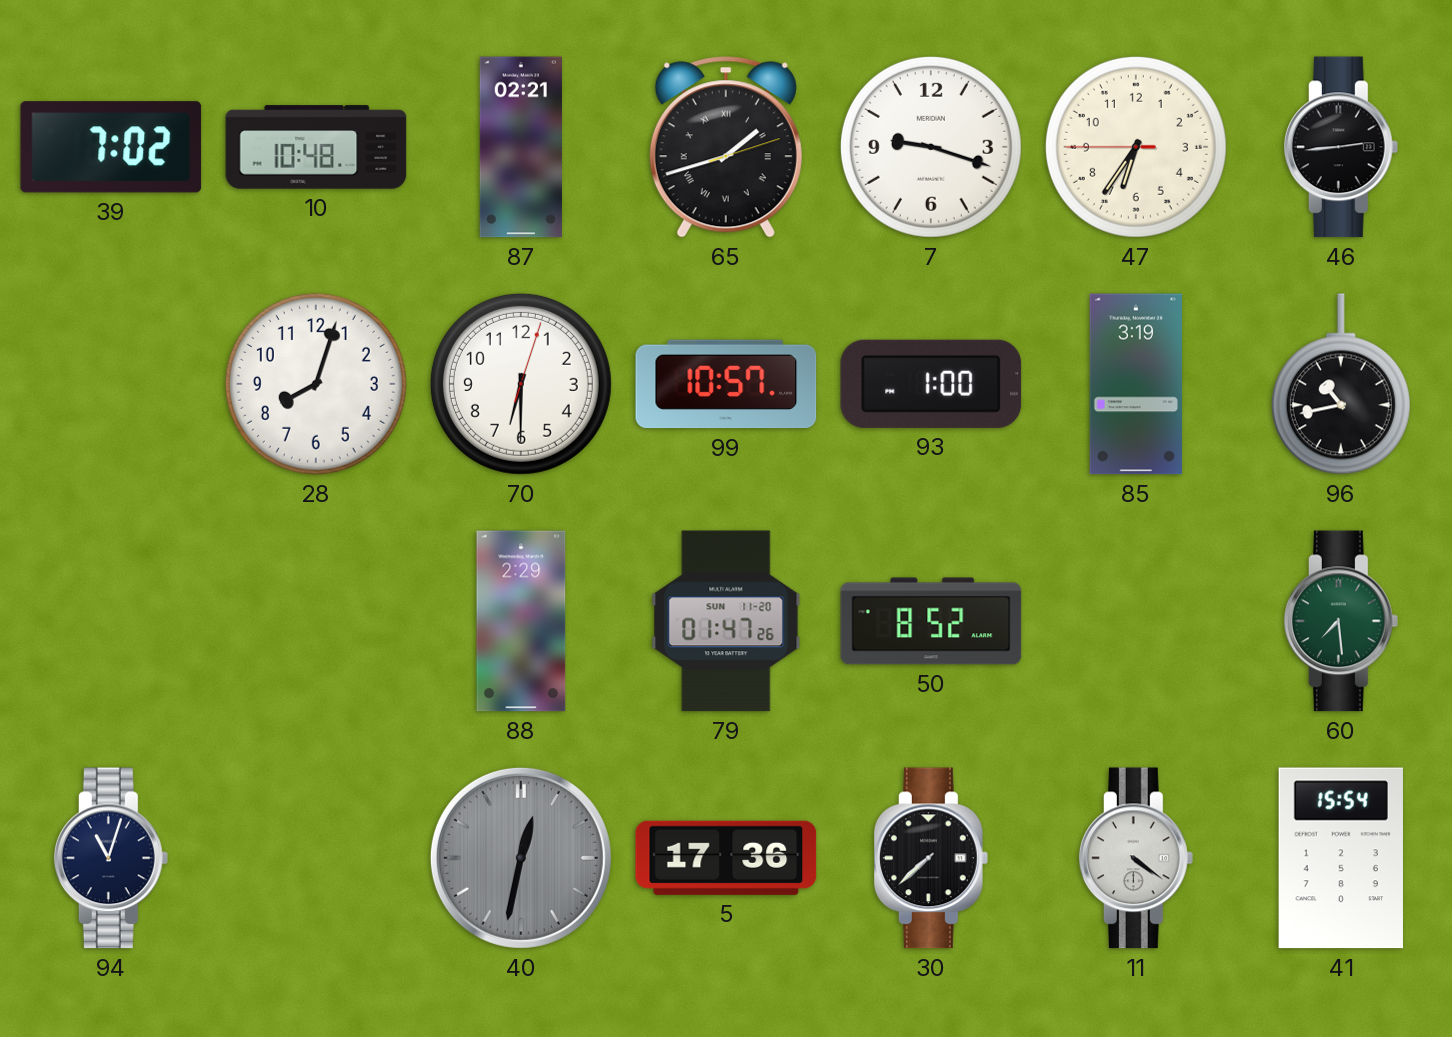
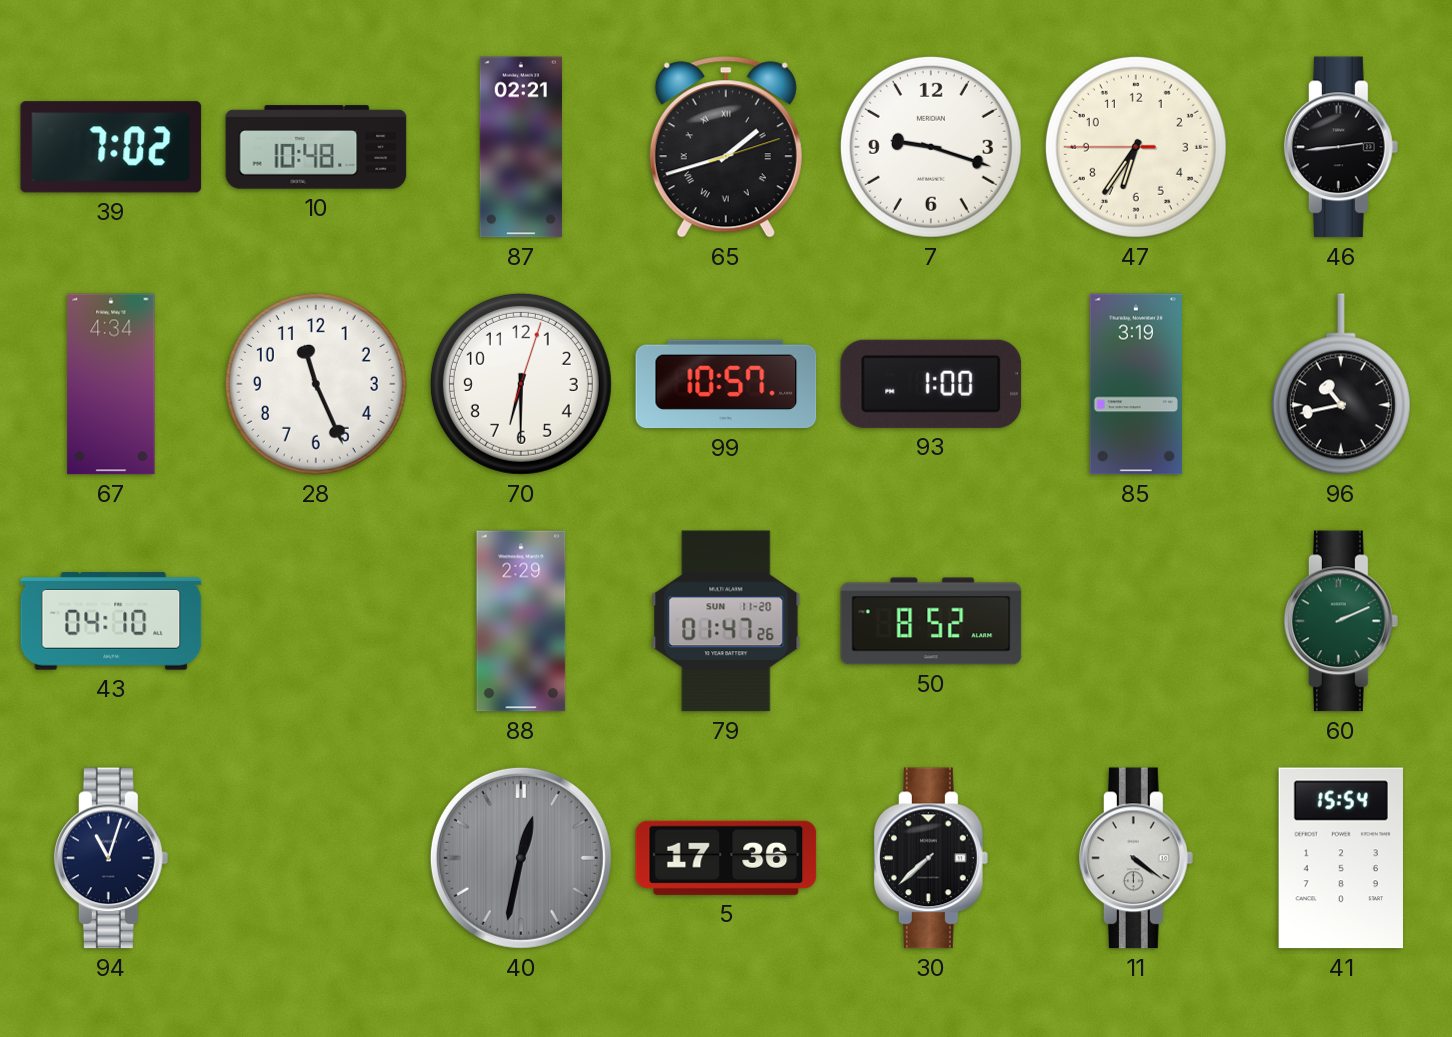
67: none -> 4:34 (111, 384)
28: 8:03 -> 11:26 (316, 384)
43: none -> 04:10 (111, 622)
60: 7:29 -> 2:11 (1341, 621)
